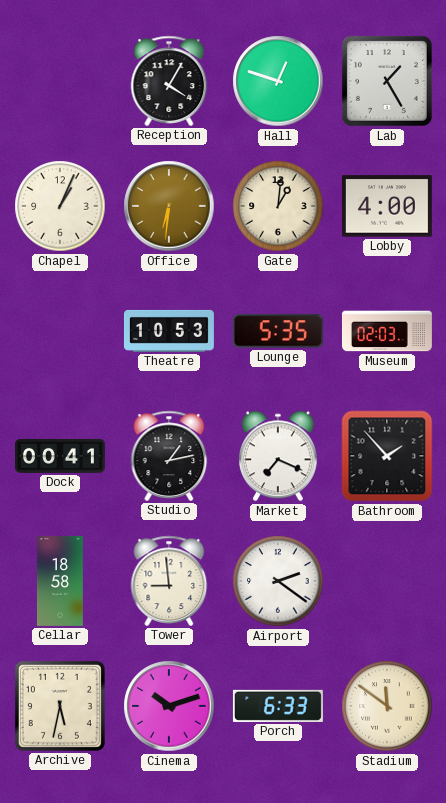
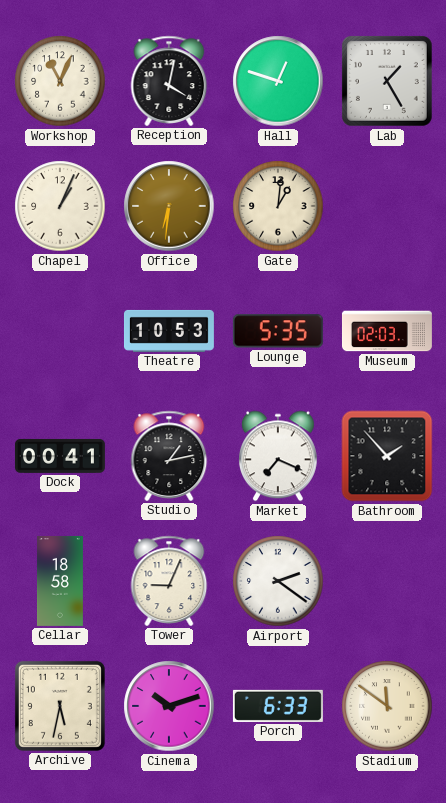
Workshop: none -> 11:04 (60, 81)
Reception: 4:05 -> 4:02 (169, 81)
Lobby: 4:00 -> none (387, 206)
Tower: 8:59 -> 9:04 (169, 581)
